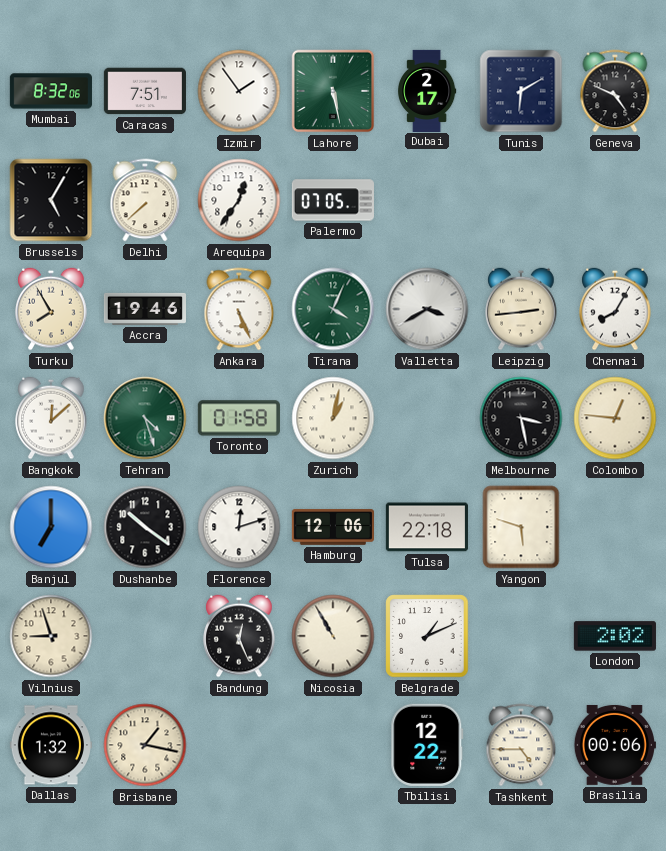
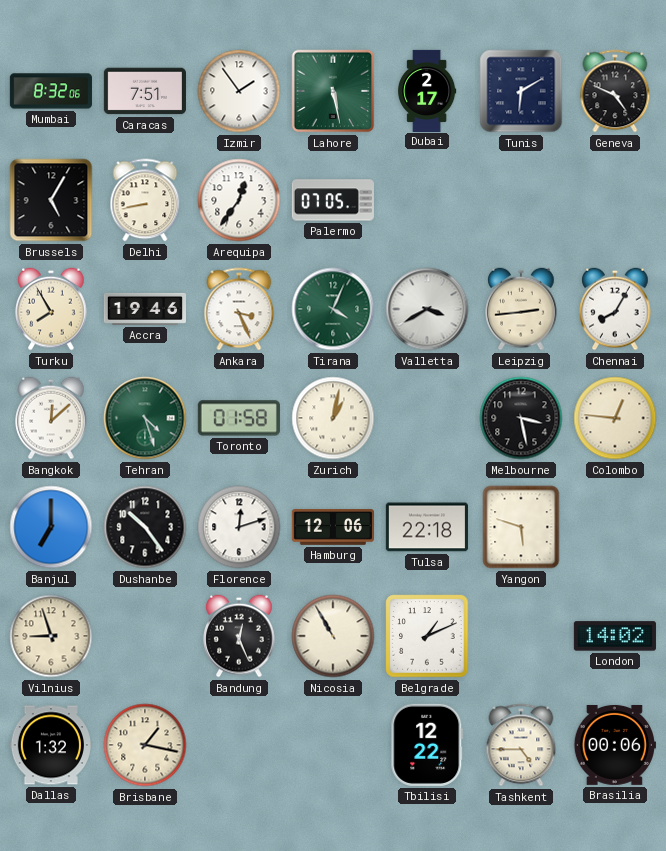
Delhi: 7:38 -> 8:43 (145, 200)
Ankara: 5:26 -> 3:26 (239, 309)
Dushanbe: 10:21 -> 10:24 (145, 527)
London: 2:02 -> 14:02 (615, 636)
